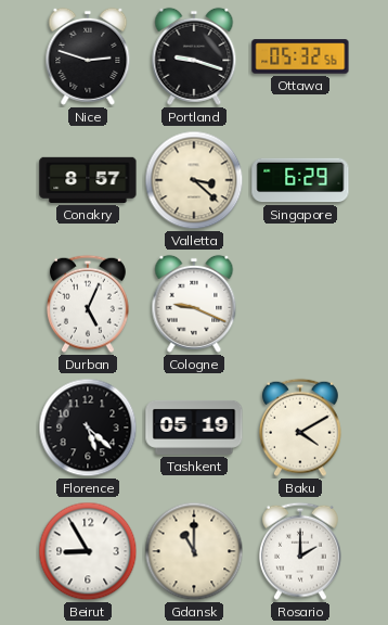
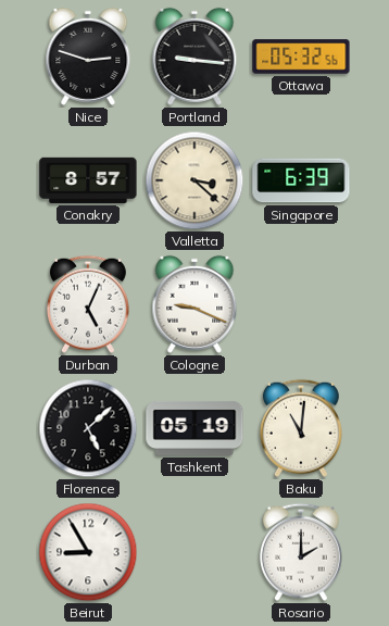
Portland: 9:18 -> 9:16 (195, 57)
Singapore: 6:29 -> 6:39 (301, 180)
Florence: 5:22 -> 5:08 (88, 428)
Baku: 4:10 -> 11:01 (301, 428)
Gdansk: 11:00 -> none (194, 551)
